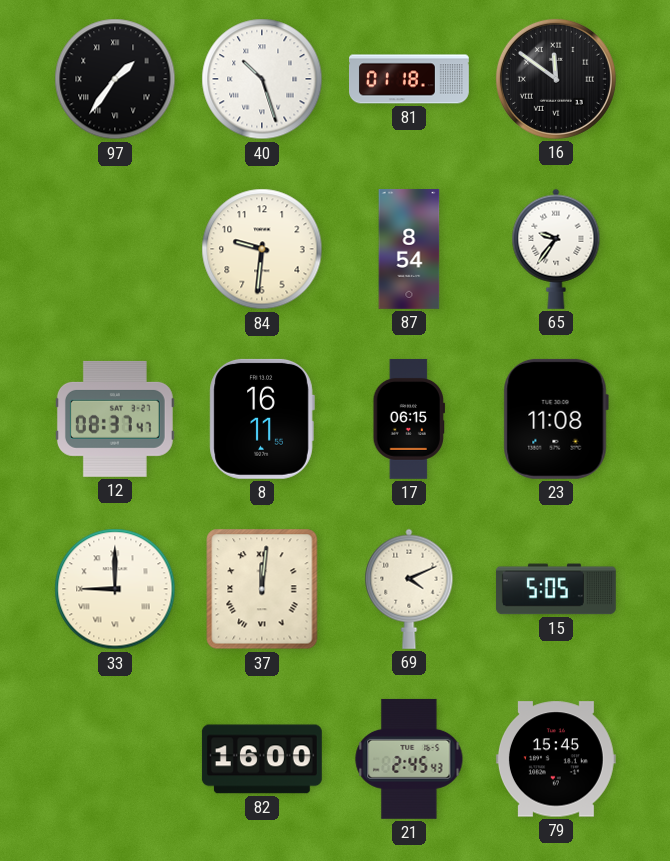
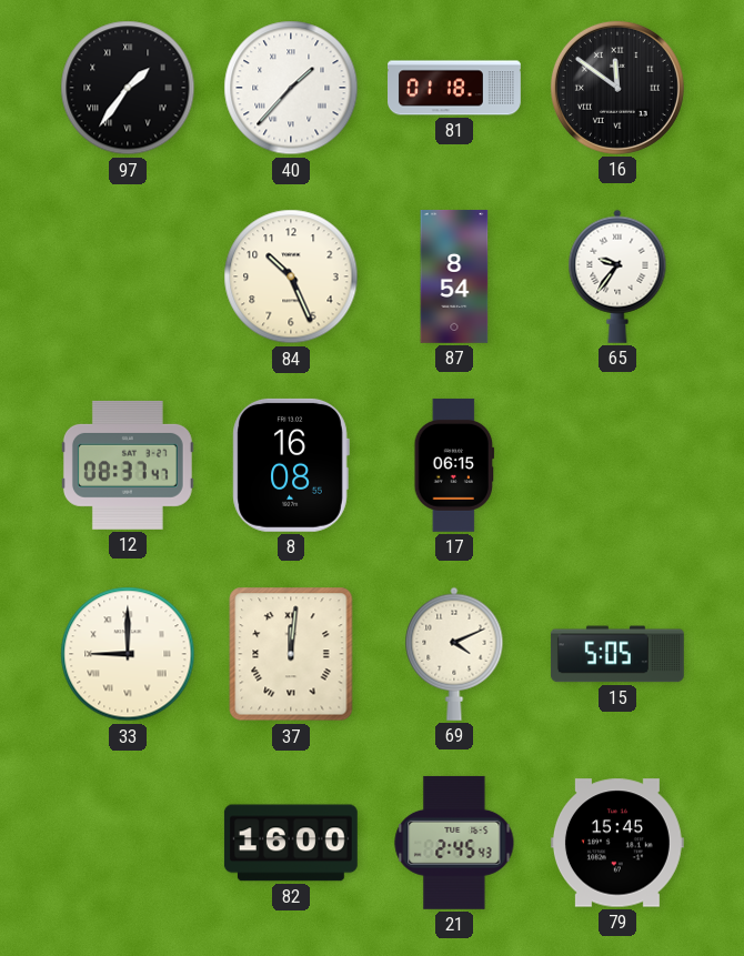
40: 10:27 -> 1:37 (291, 88)
84: 9:31 -> 10:26 (291, 276)
8: 16:11 -> 16:08 (291, 465)
23: 11:08 -> none (556, 419)
